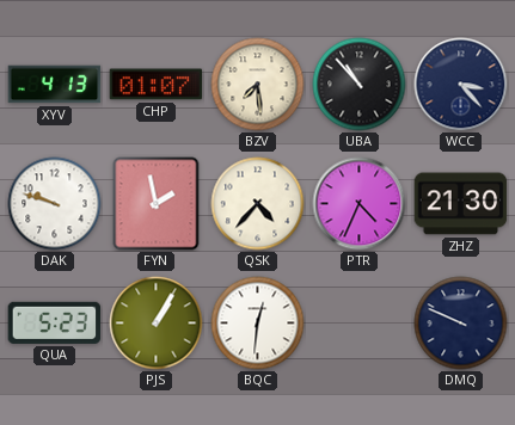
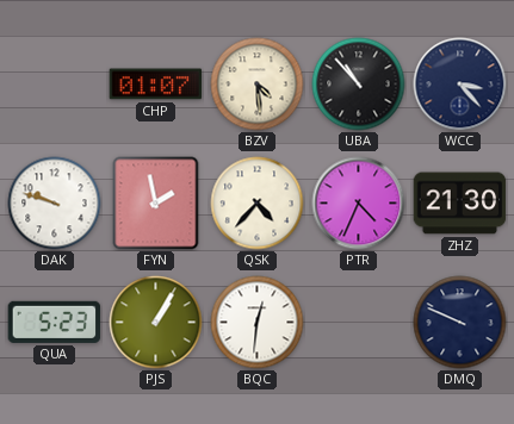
XYV: 4:13 -> none (55, 85)
BZV: 7:29 -> 4:29 (258, 85)
